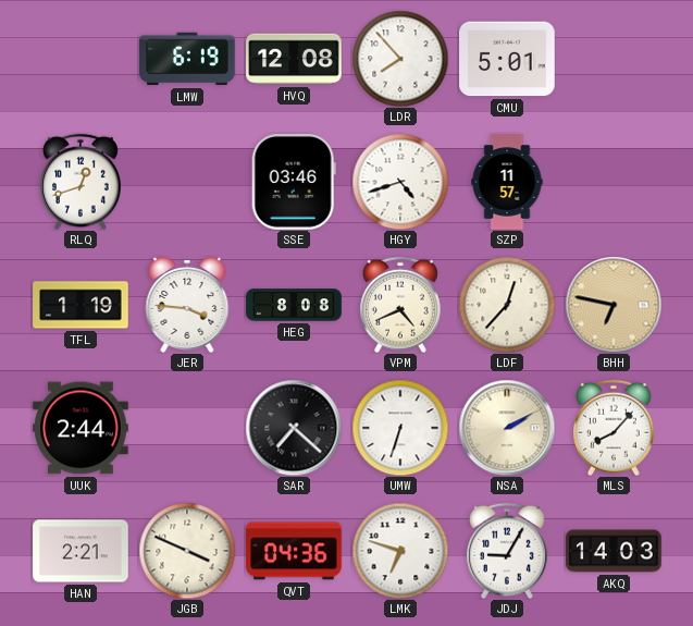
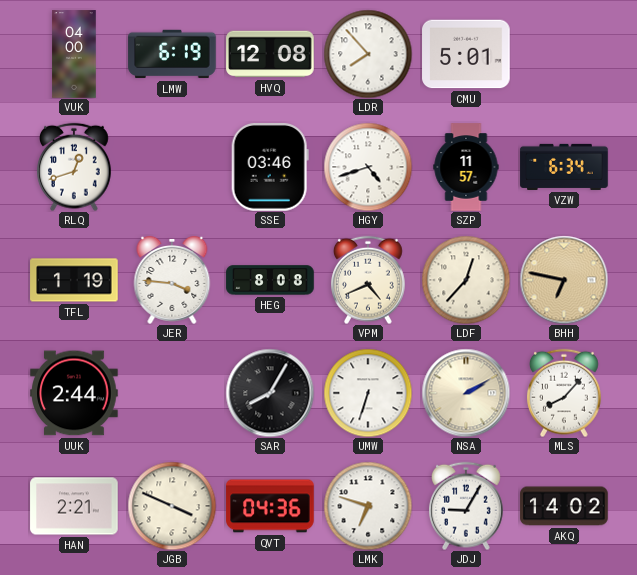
VUK: none -> 04:00 (74, 54)
VZW: none -> 6:34 (564, 167)
SAR: 7:22 -> 8:05 (270, 393)
AKQ: 14:03 -> 14:02 (564, 506)
